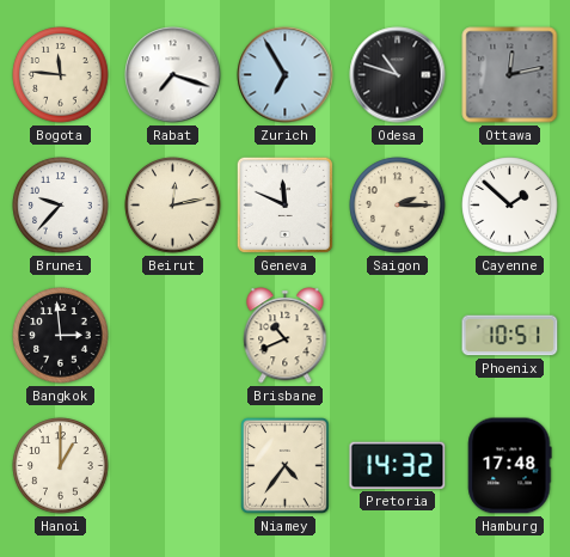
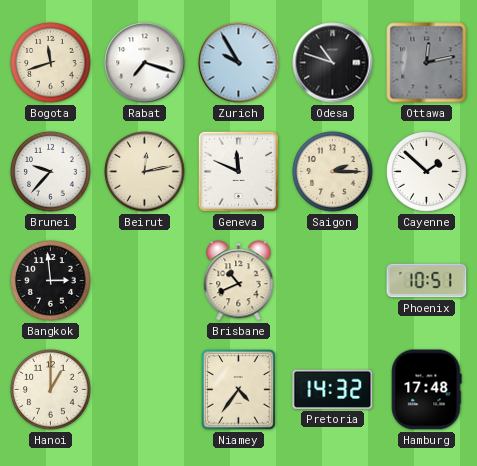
Bogota: 11:46 -> 11:42 (51, 63)
Zurich: 6:55 -> 9:55 (239, 63)
